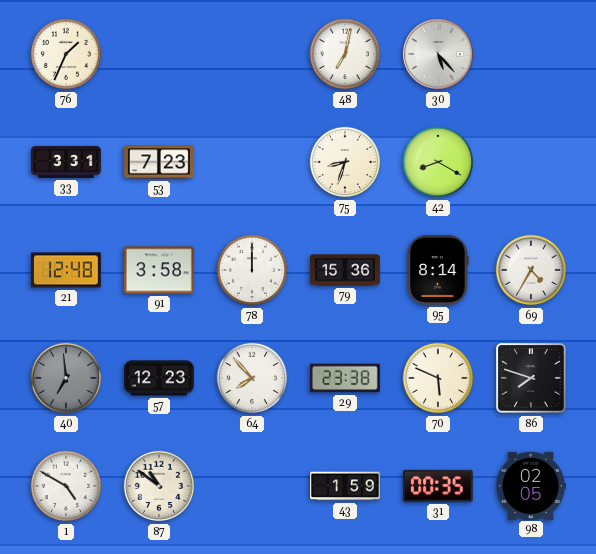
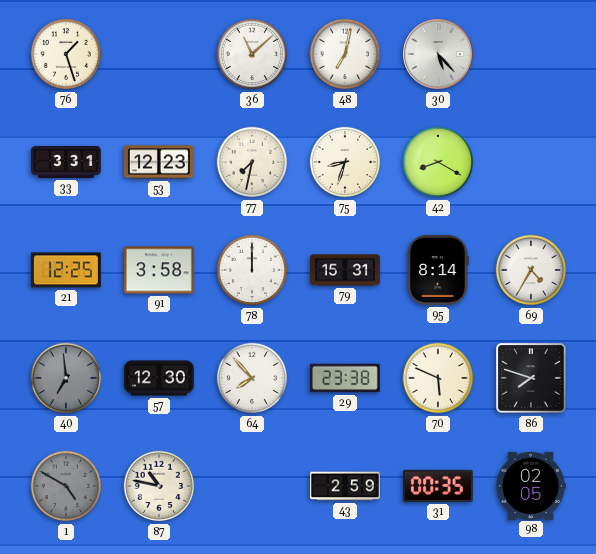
76: 1:34 -> 1:27 (66, 54)
36: none -> 11:08 (252, 54)
53: 7:23 -> 12:23 (159, 162)
77: none -> 7:32 (252, 162)
21: 12:48 -> 12:25 (66, 270)
79: 15:36 -> 15:31 (346, 270)
57: 12:23 -> 12:30 (160, 378)
1 dial: white -> grey (66, 486)
87: 10:51 -> 10:47 (159, 486)
43: 1:59 -> 2:59 (346, 486)
